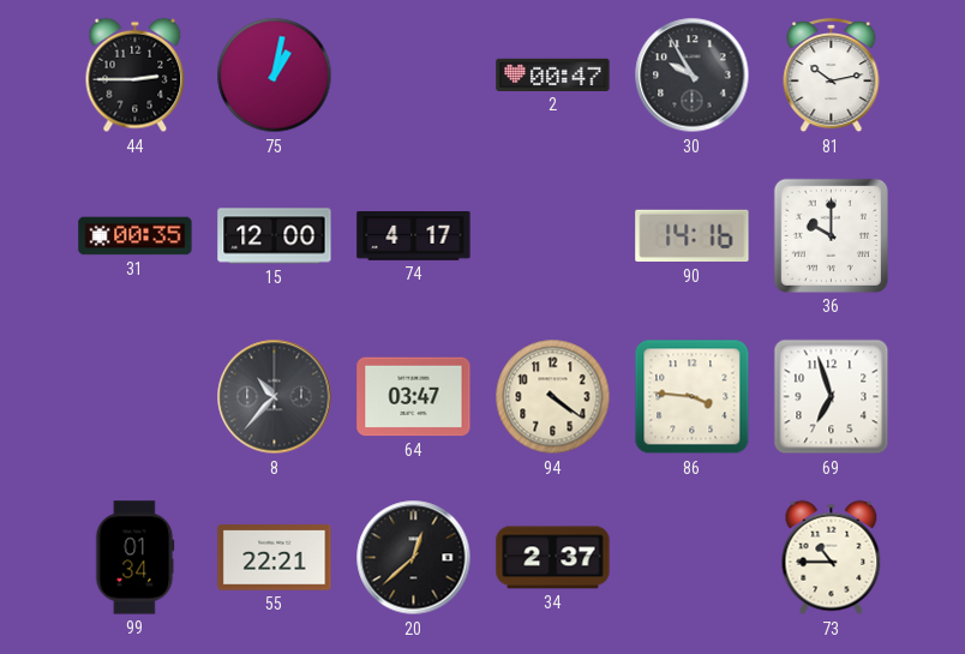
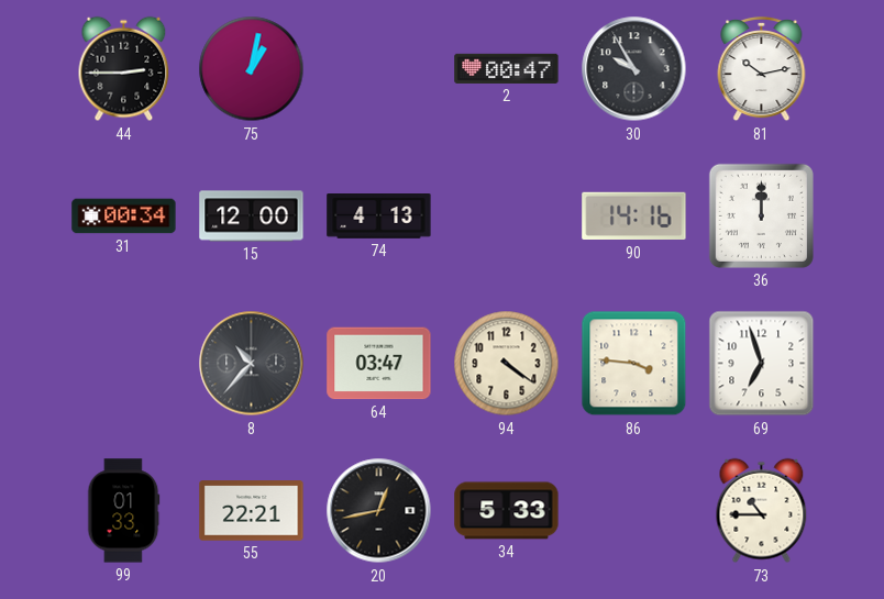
31: 00:35 -> 00:34 (124, 217)
74: 4:17 -> 4:13 (379, 217)
36: 10:00 -> 12:00 (761, 215)
99: 01:34 -> 01:33 (124, 511)
20: 12:38 -> 12:43 (379, 511)
34: 2:37 -> 5:33 (507, 511)
